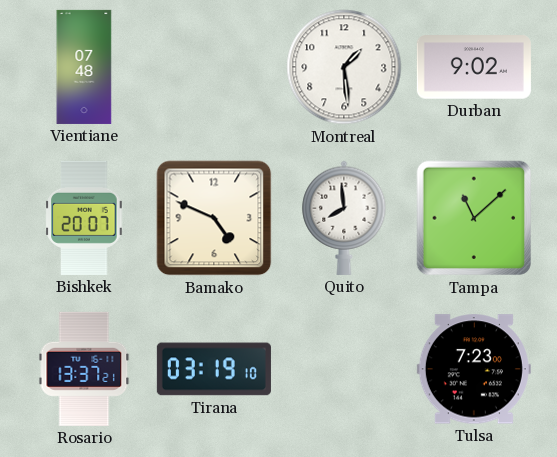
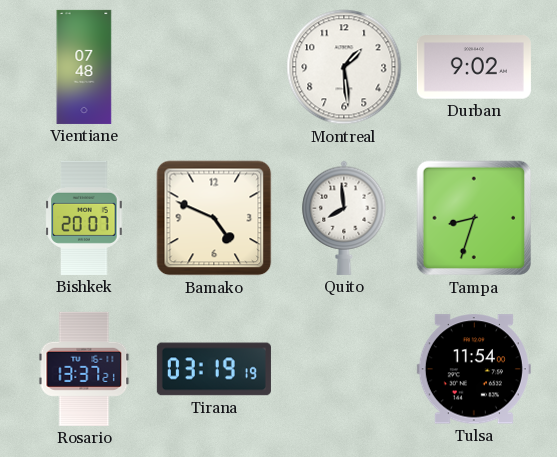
Tampa: 11:08 -> 8:33 (474, 218)
Tirana: 03:19:10 -> 03:19:19 (214, 369)
Tulsa: 7:23 -> 11:54 (474, 369)
